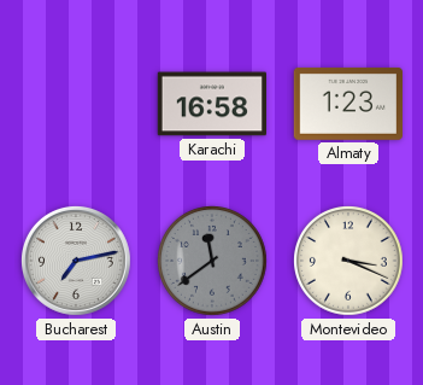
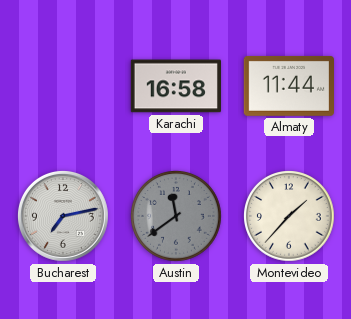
Almaty: 1:23 -> 11:44 (288, 86)
Montevideo: 3:19 -> 1:37 (290, 217)
